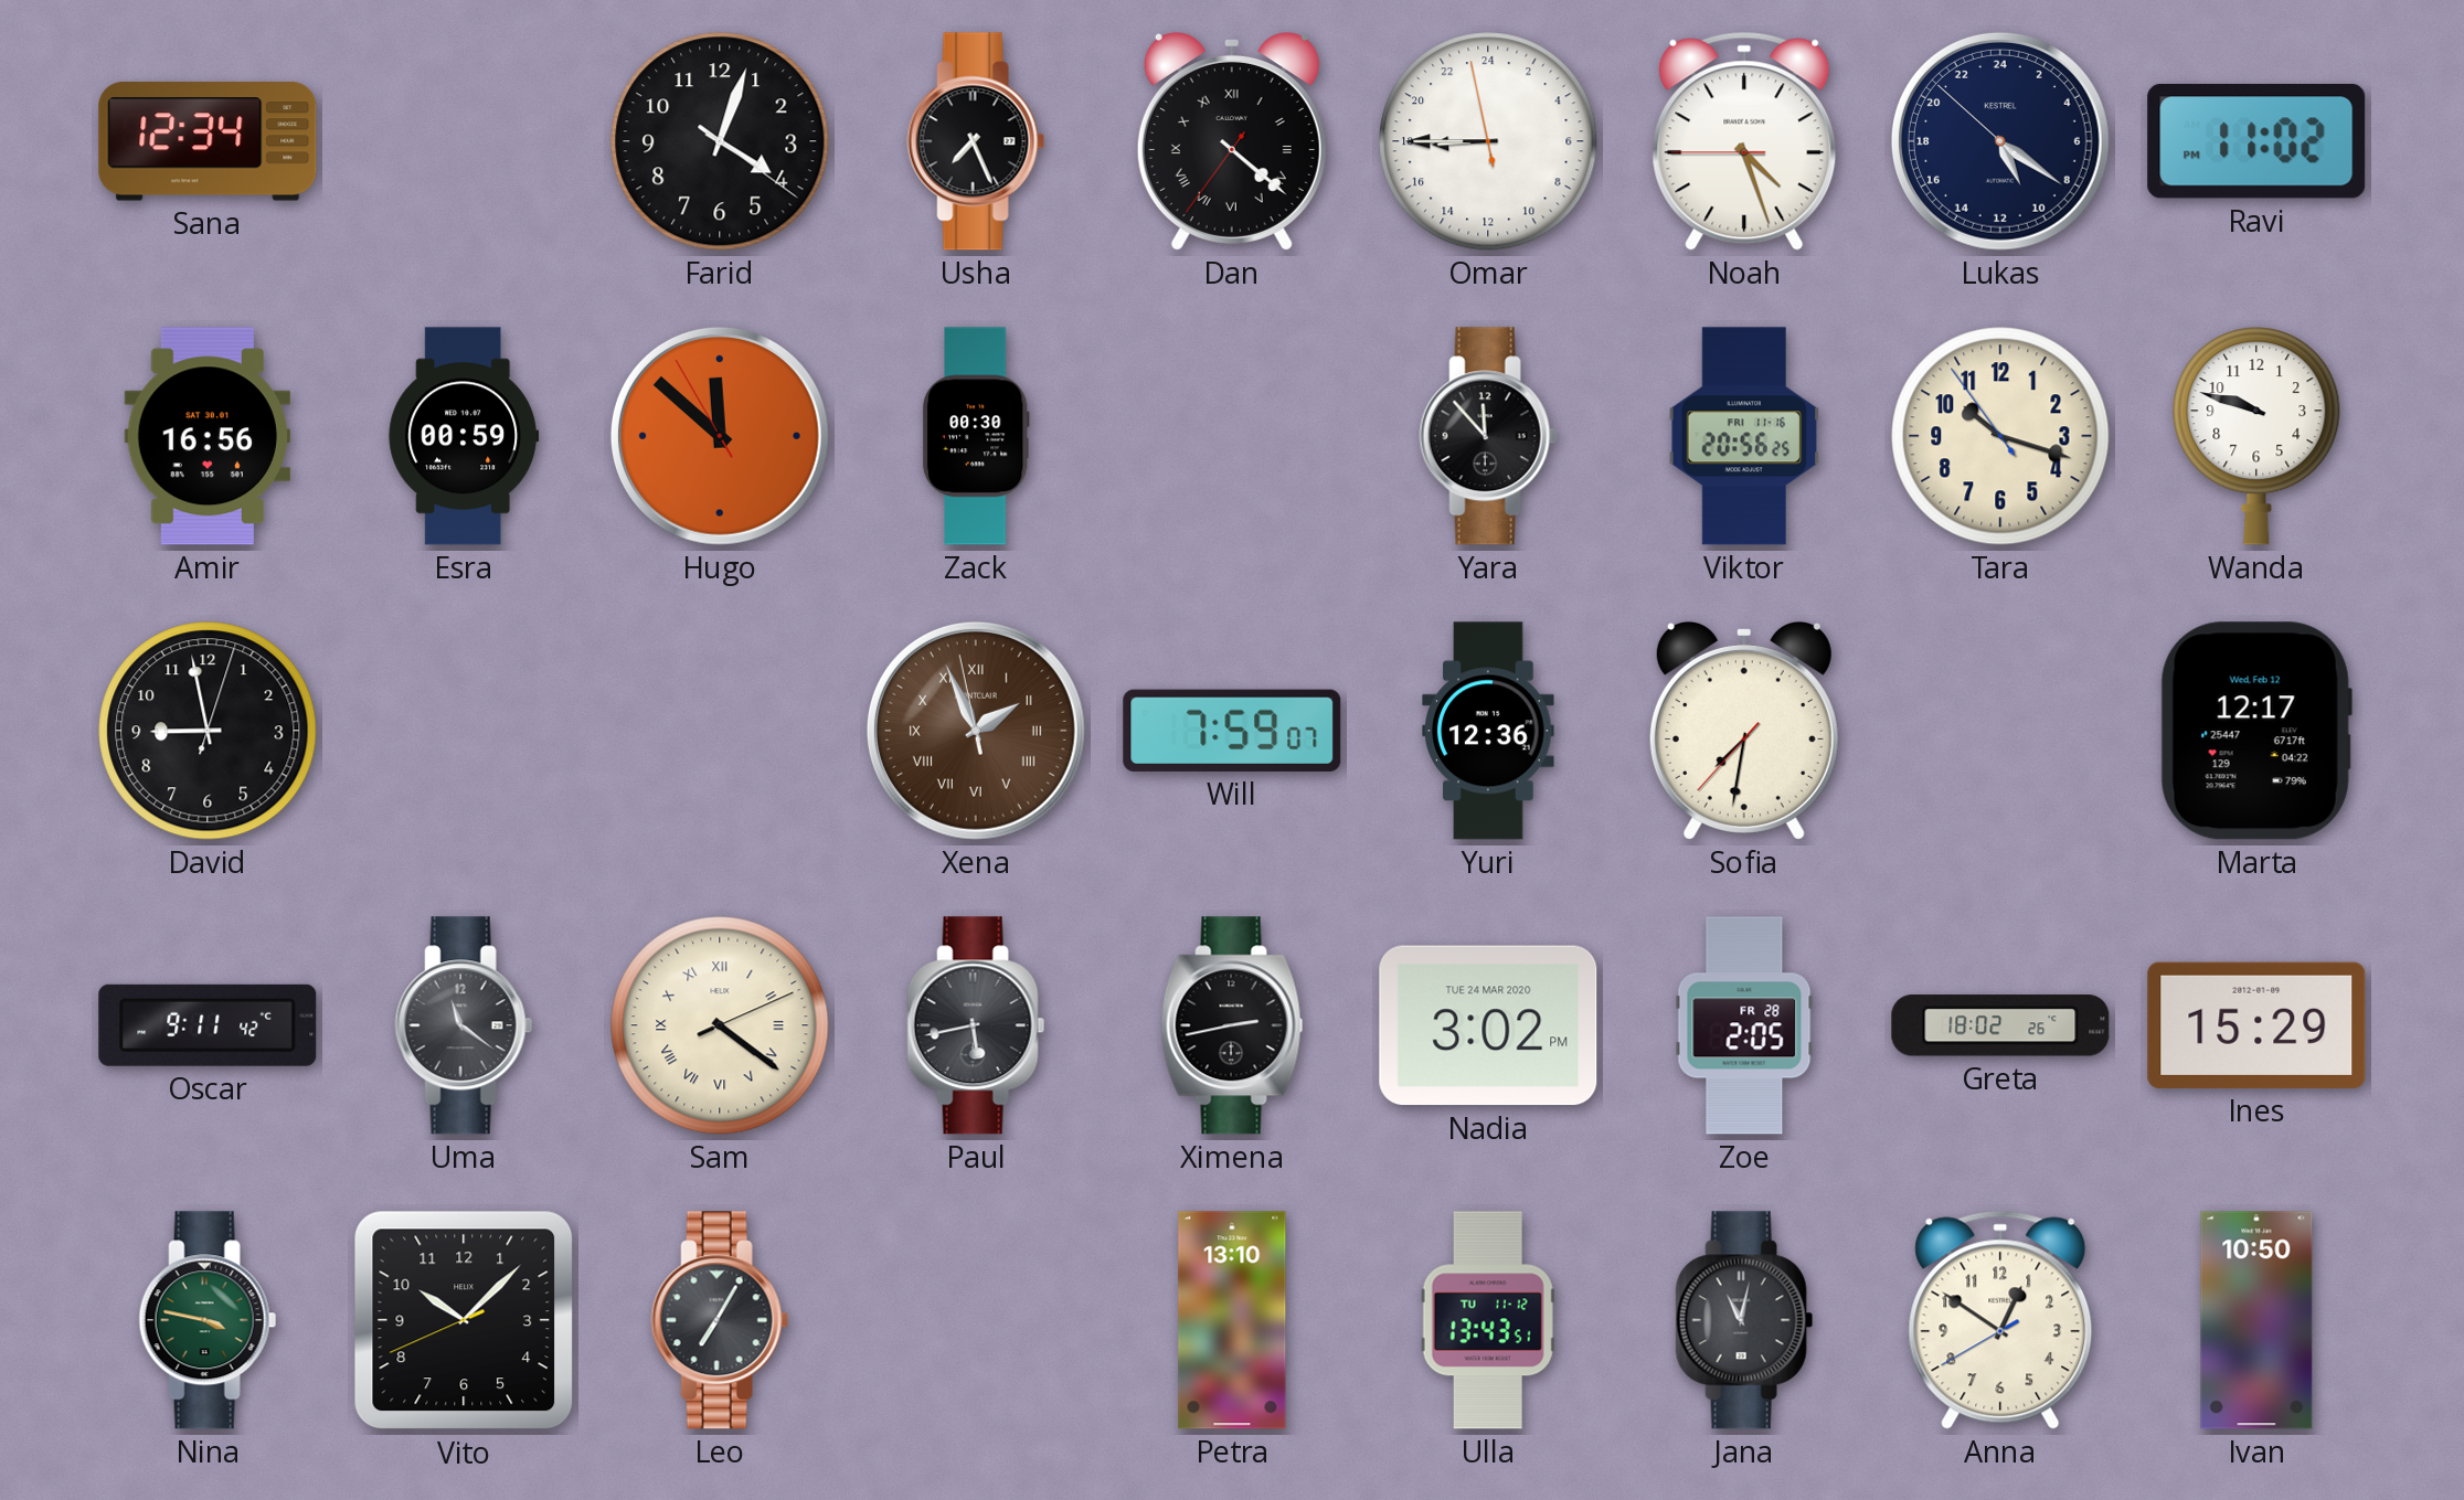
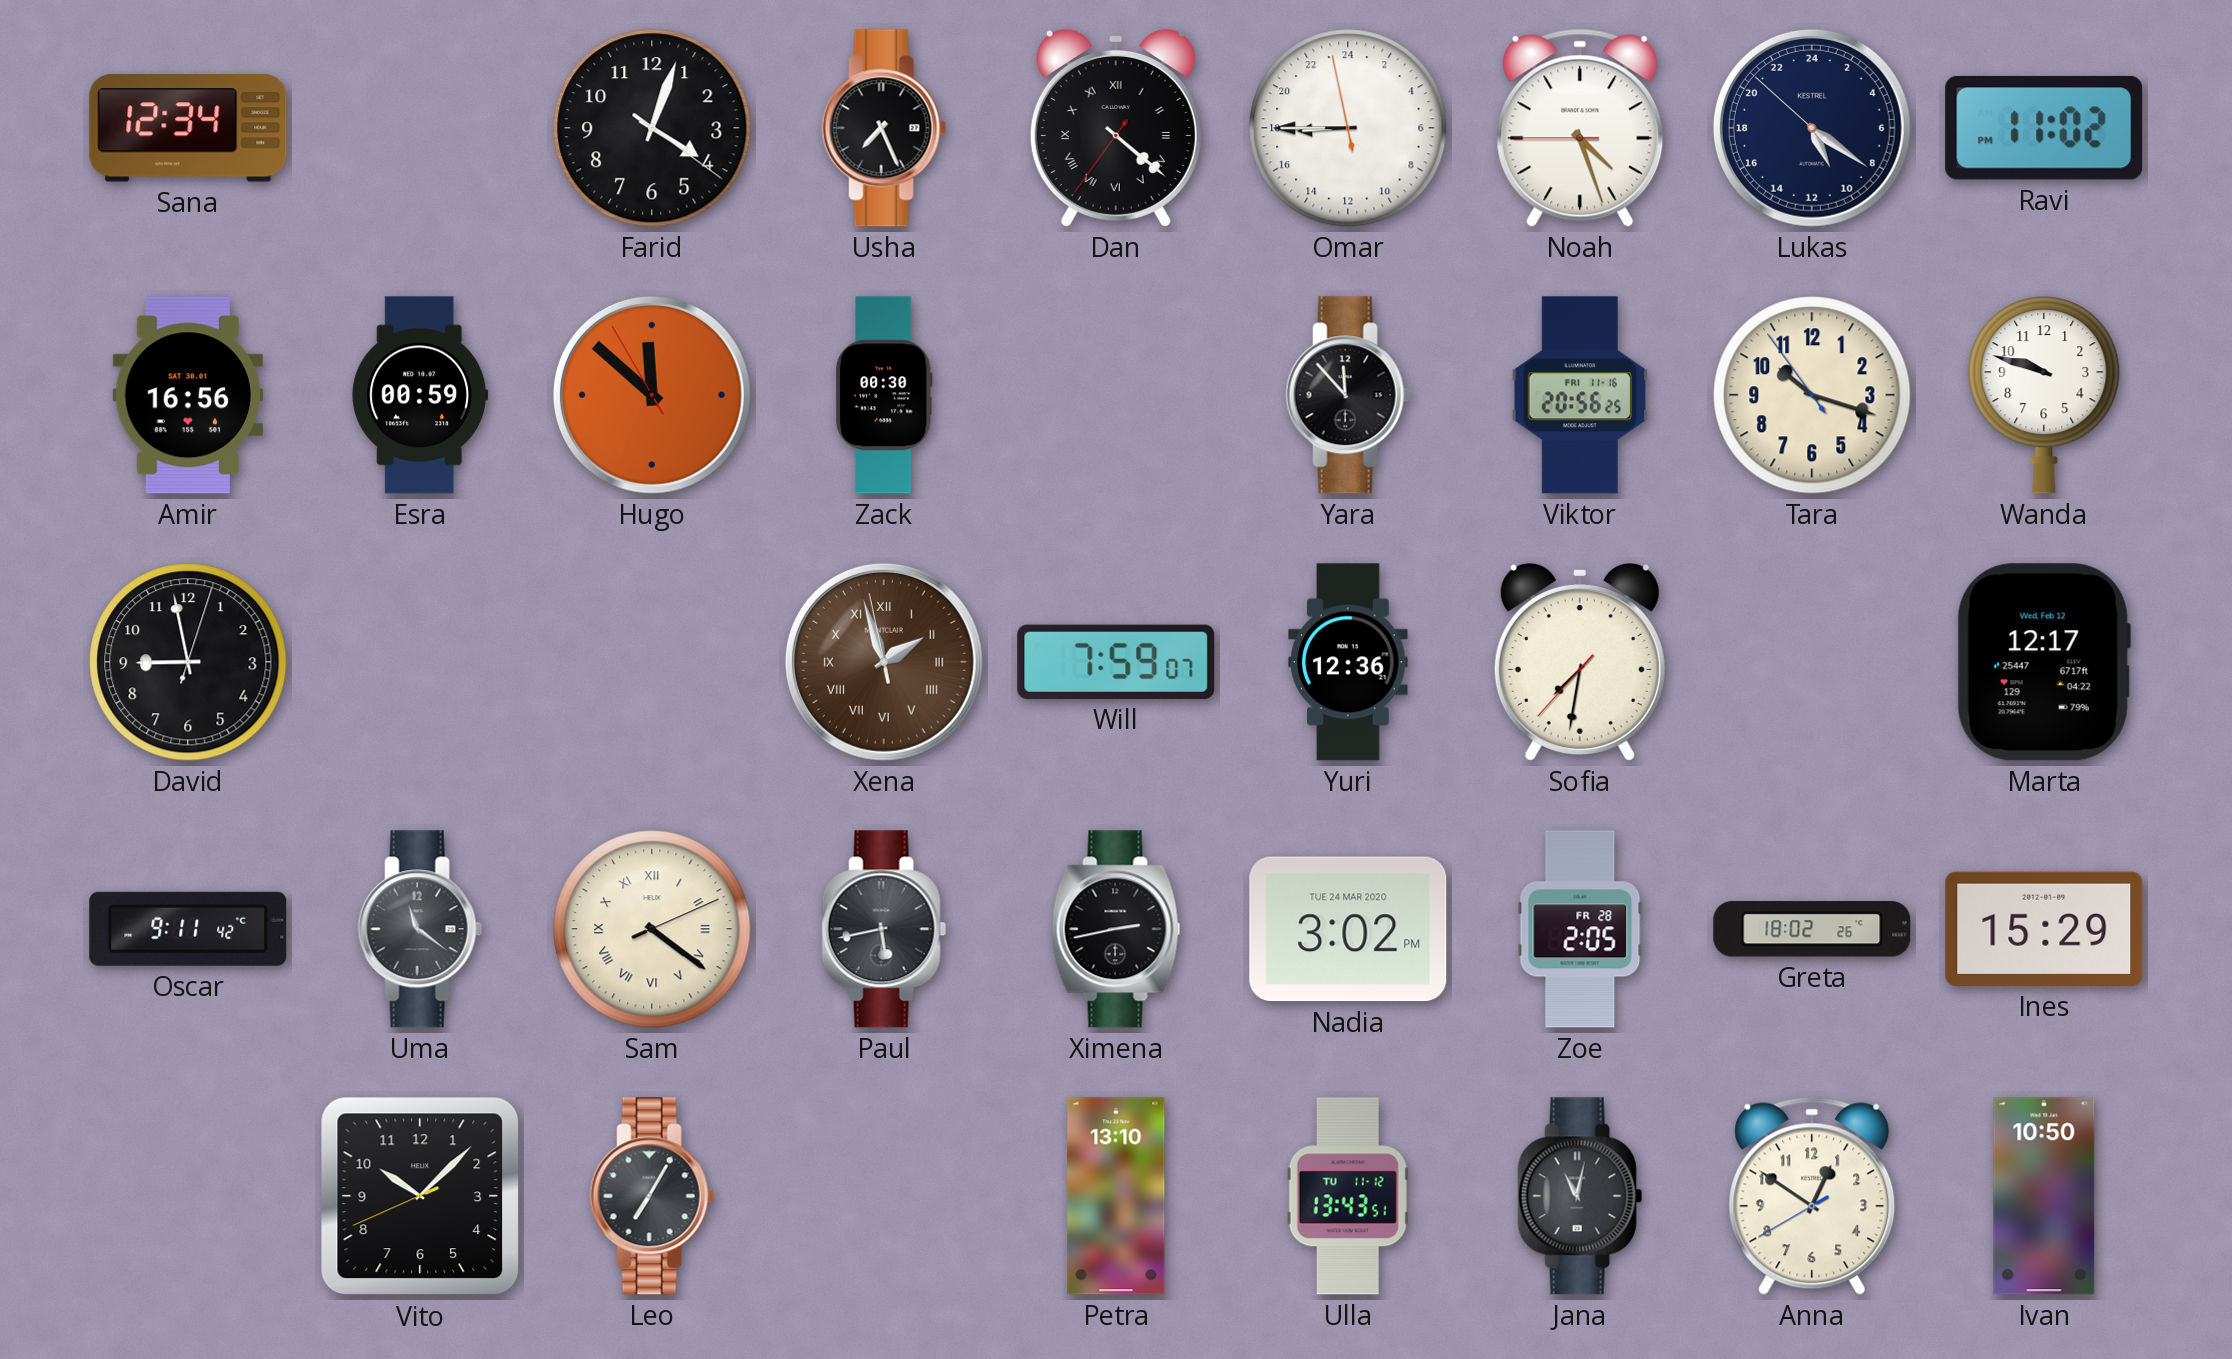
Xena: 1:55 -> 1:56 (884, 662)
Nina: 3:47 -> none (208, 1320)
